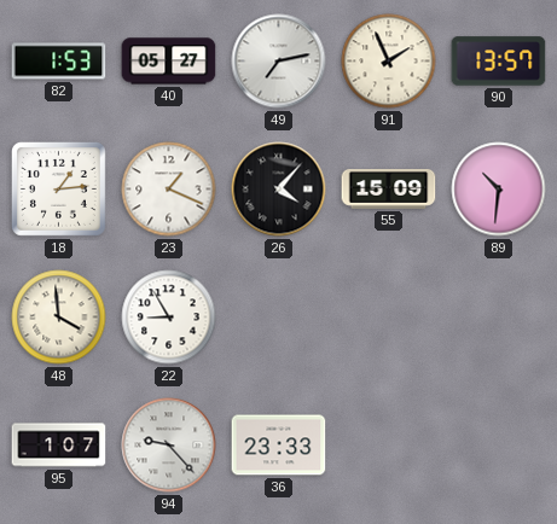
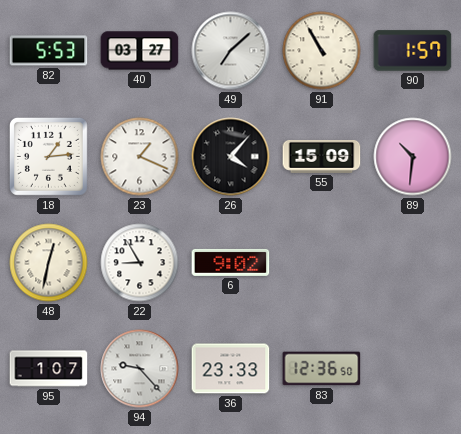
82: 1:53 -> 5:53 (49, 51)
40: 05:27 -> 03:27 (140, 51)
49: 7:13 -> 7:08 (231, 51)
91: 1:56 -> 10:55 (322, 51)
90: 13:57 -> 1:57 (413, 51)
48: 3:59 -> 12:32 (49, 263)
6: none -> 9:02 (231, 262)
83: none -> 12:36 (322, 369)
